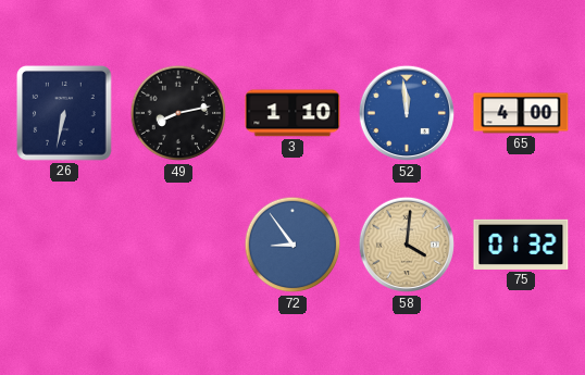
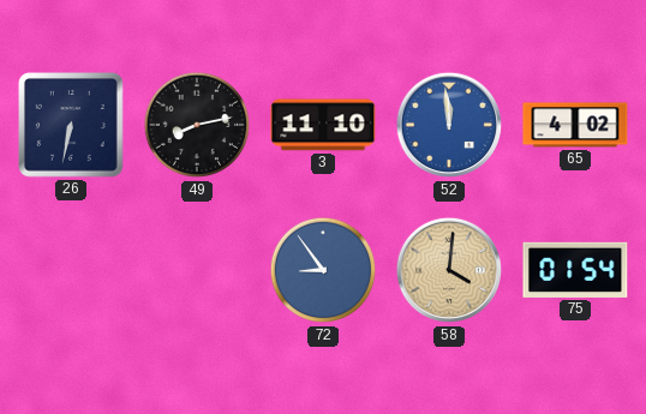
3: 1:10 -> 11:10 (323, 125)
65: 4:00 -> 4:02 (575, 125)
75: 01:32 -> 01:54 (575, 270)
